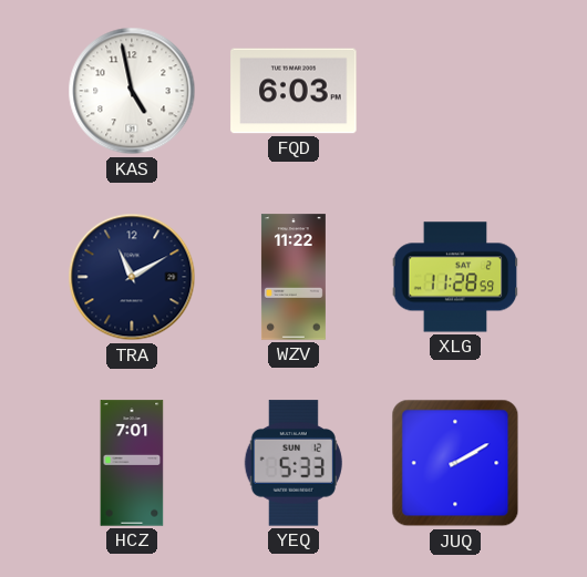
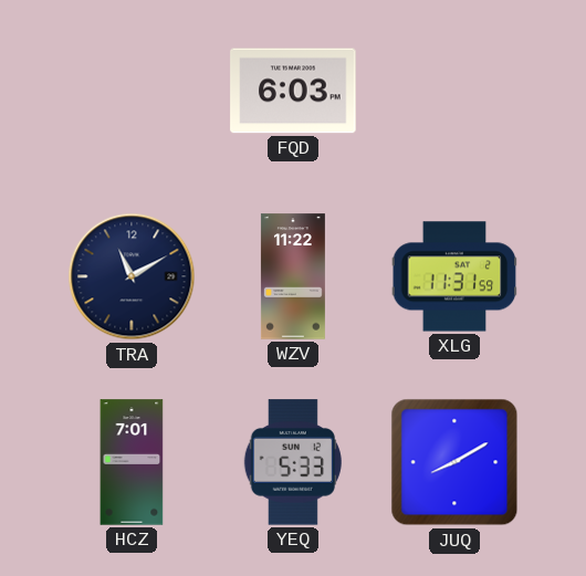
KAS: 4:58 -> none (132, 91)
XLG: 11:28 -> 11:31 (454, 276)
JUQ: 2:10 -> 8:10 (454, 462)
